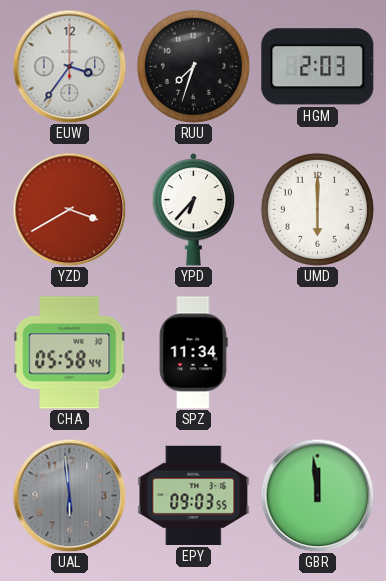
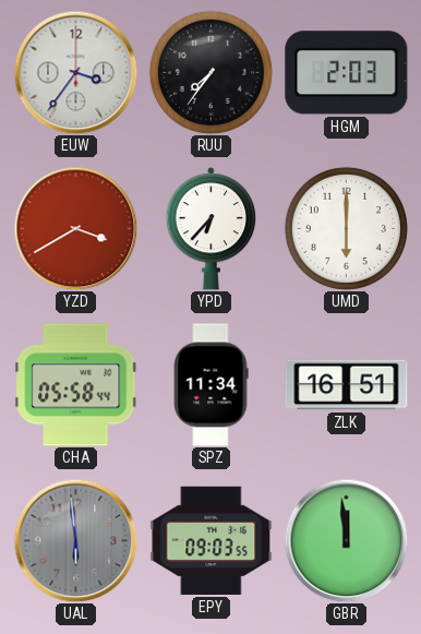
RUU: 7:33 -> 7:36 (211, 72)
ZLK: none -> 16:51 (347, 385)
